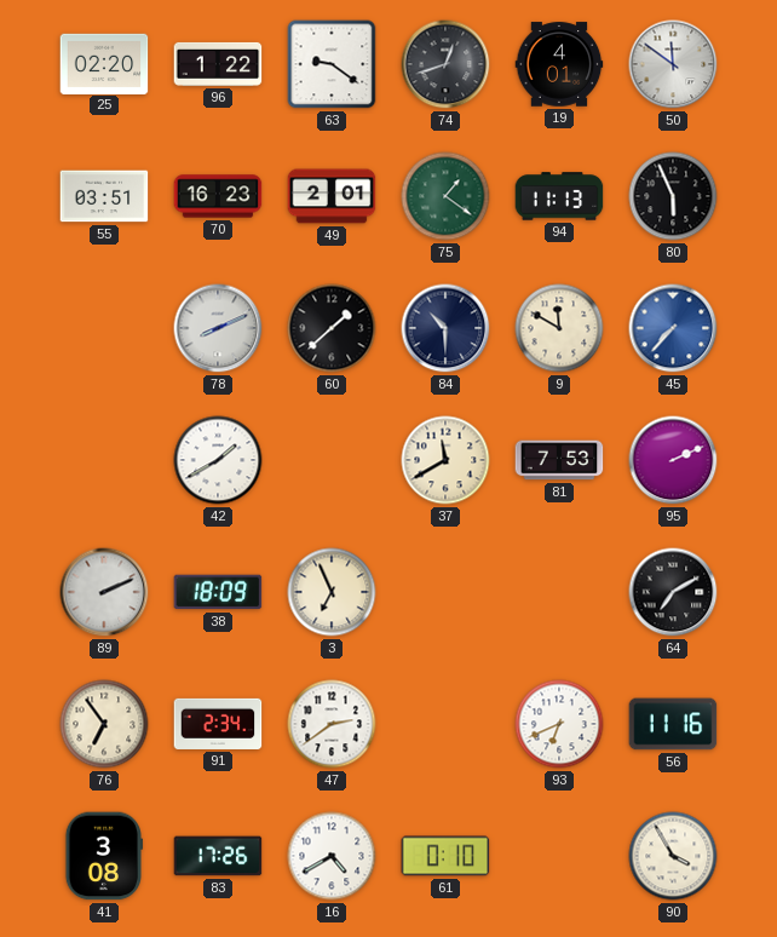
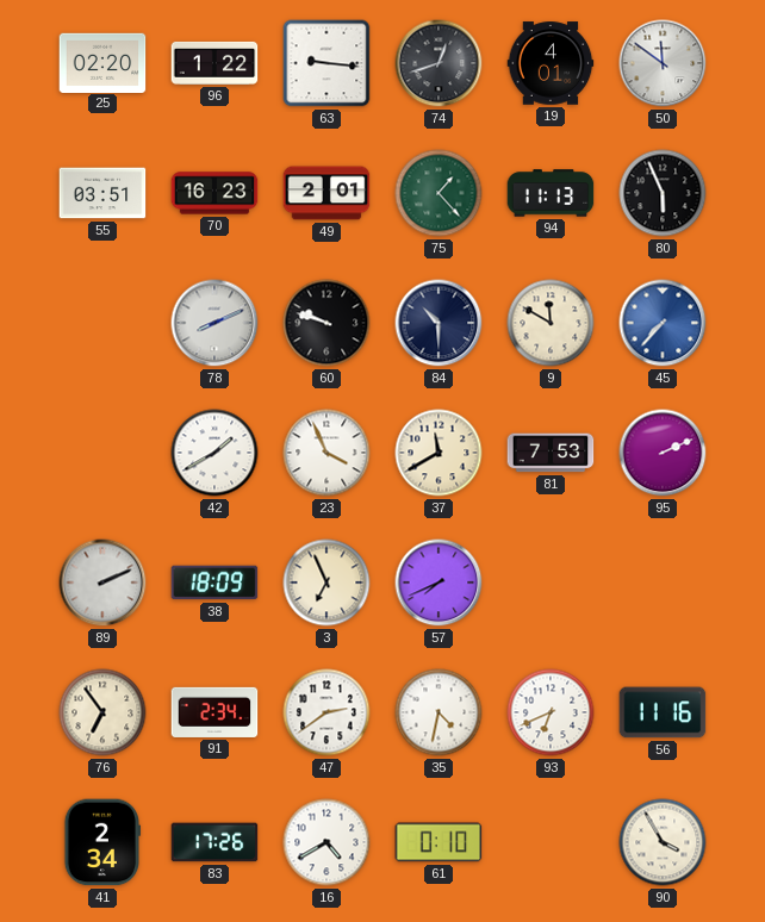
63: 9:21 -> 9:16 (326, 63)
75: 1:21 -> 1:23 (439, 193)
60: 1:38 -> 9:48 (326, 323)
23: none -> 3:56 (326, 453)
57: none -> 7:41 (439, 583)
64: 7:10 -> none (673, 592)
35: none -> 4:32 (439, 712)
41: 3:08 -> 2:34 (101, 842)
